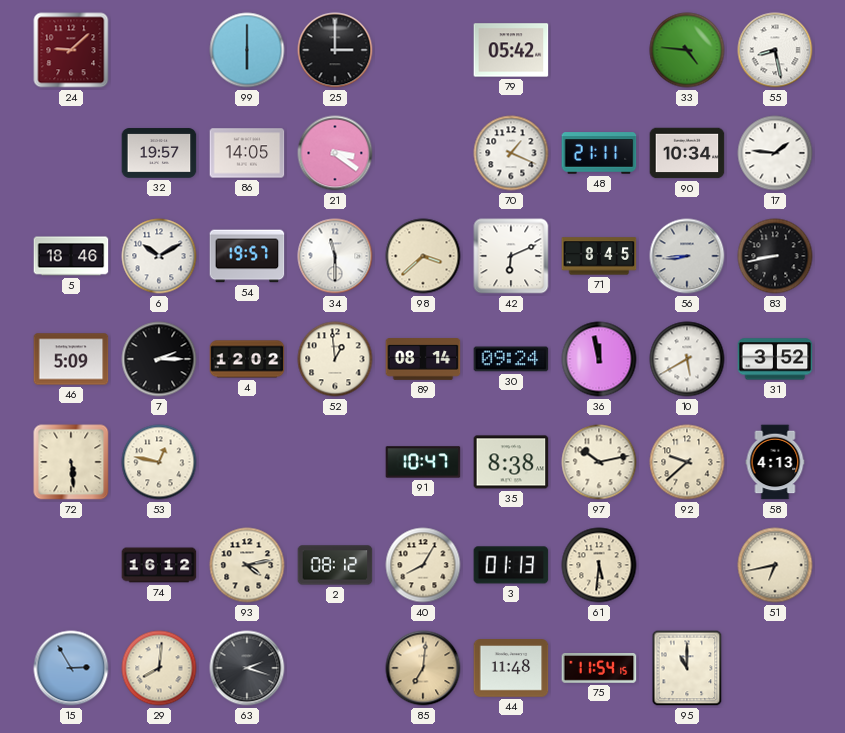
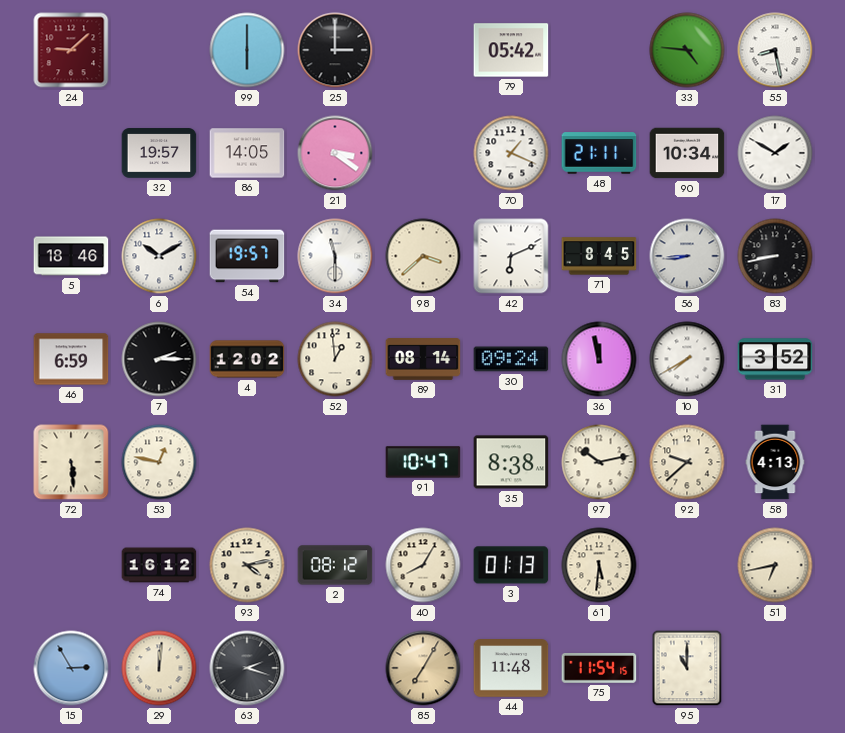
17: 1:46 -> 1:50 (775, 153)
46: 5:09 -> 6:59 (71, 359)
10: 5:40 -> 7:40 (687, 359)
29: 8:01 -> 12:01 (159, 668)
85: 7:01 -> 7:05 (423, 668)
